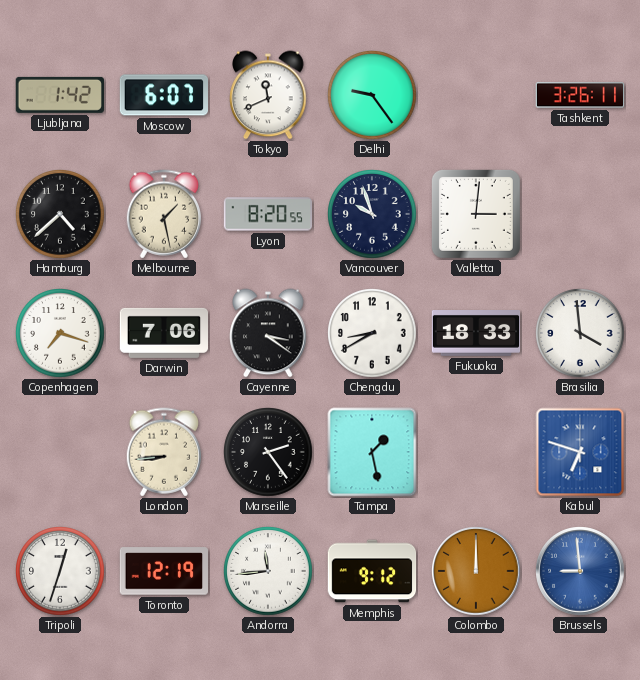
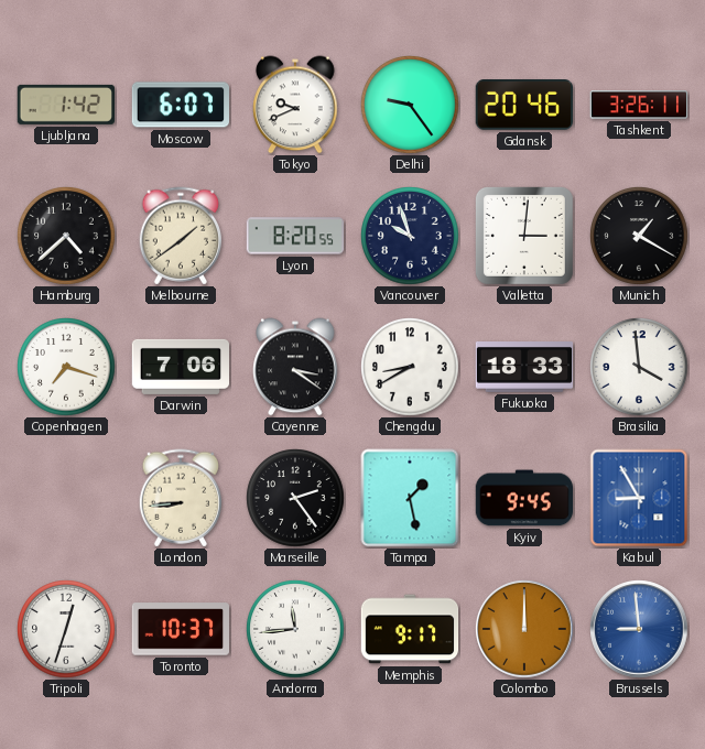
Tokyo: 11:41 -> 9:41 (295, 105)
Gdansk: none -> 20:46 (523, 106)
Melbourne: 1:28 -> 1:39 (181, 236)
Munich: none -> 1:20 (639, 236)
Kyiv: none -> 9:45 (524, 498)
Kabul: 6:48 -> 8:55 (639, 498)
Toronto: 12:19 -> 10:37 (180, 629)
Memphis: 9:12 -> 9:17 (410, 629)
